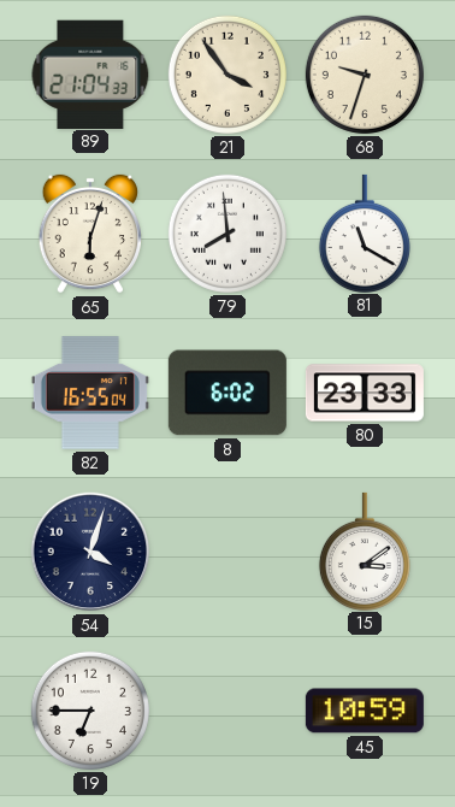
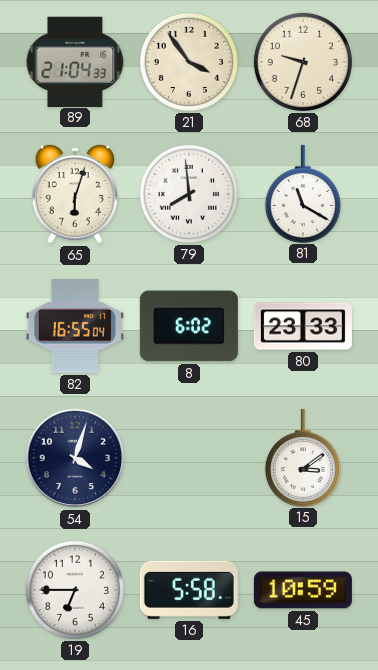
16: none -> 5:58 (189, 590)
